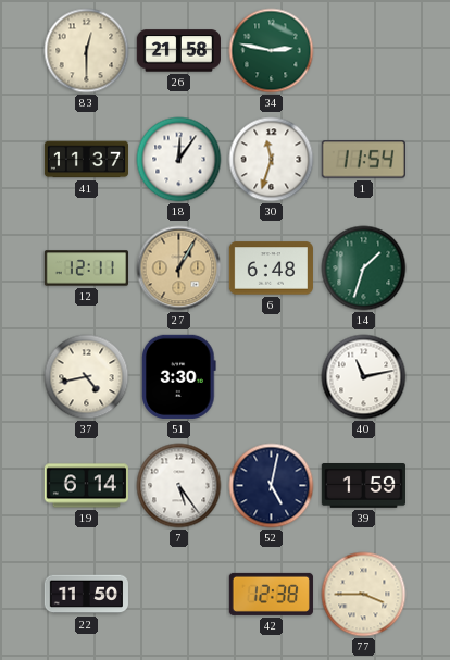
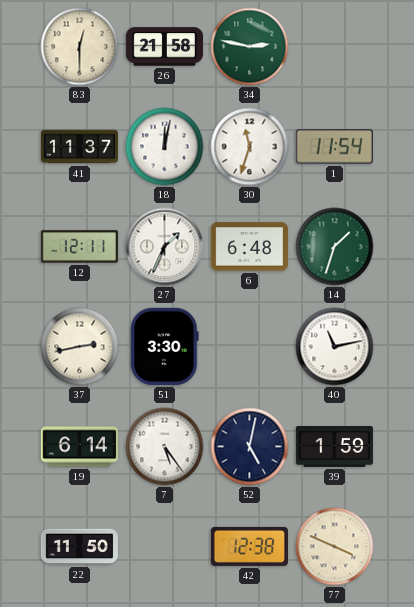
18: 12:06 -> 12:02 (165, 147)
27: 1:05 -> 1:34 (165, 247)
27 dial: champagne -> white (165, 247)
37: 4:43 -> 2:43 (80, 347)
77: 3:45 -> 3:49 (335, 547)
